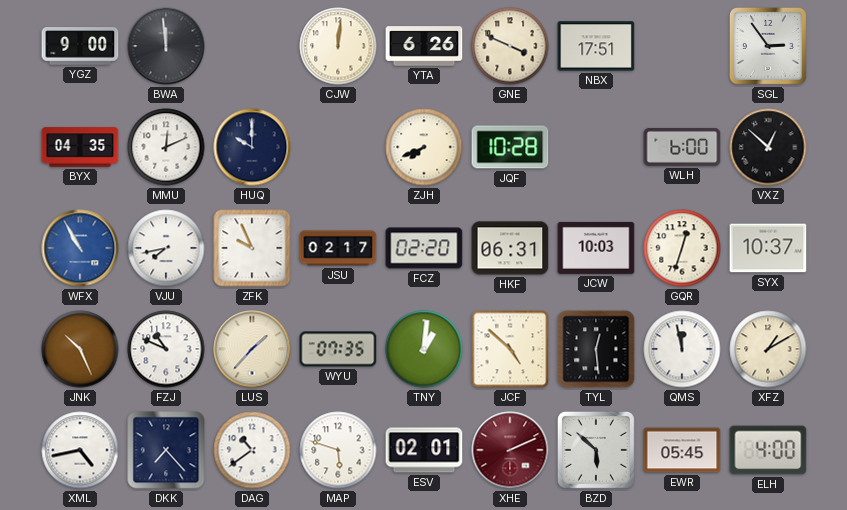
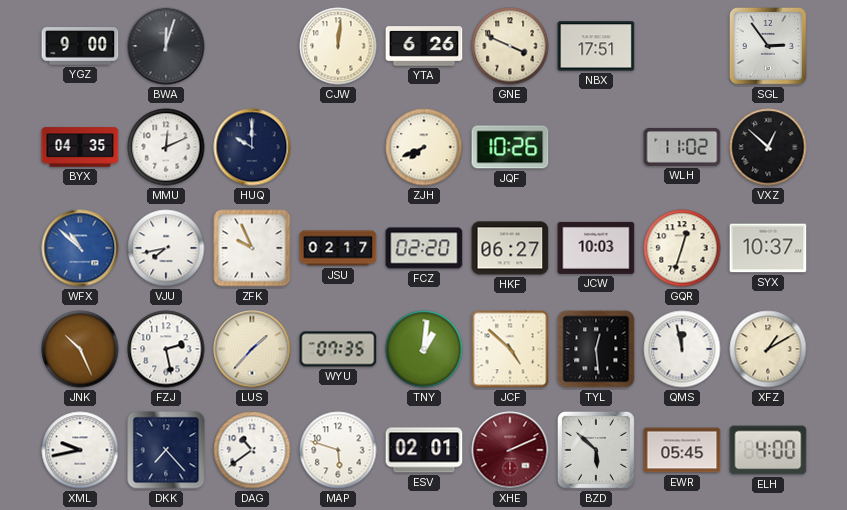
BWA: 11:59 -> 12:03 (166, 46)
JQF: 10:28 -> 10:26 (510, 147)
WLH: 6:00 -> 11:02 (682, 147)
WFX: 10:55 -> 10:52 (80, 248)
HKF: 06:31 -> 06:27 (510, 248)
FZJ: 10:49 -> 2:28 (166, 349)
XML: 4:43 -> 9:43 (80, 450)
